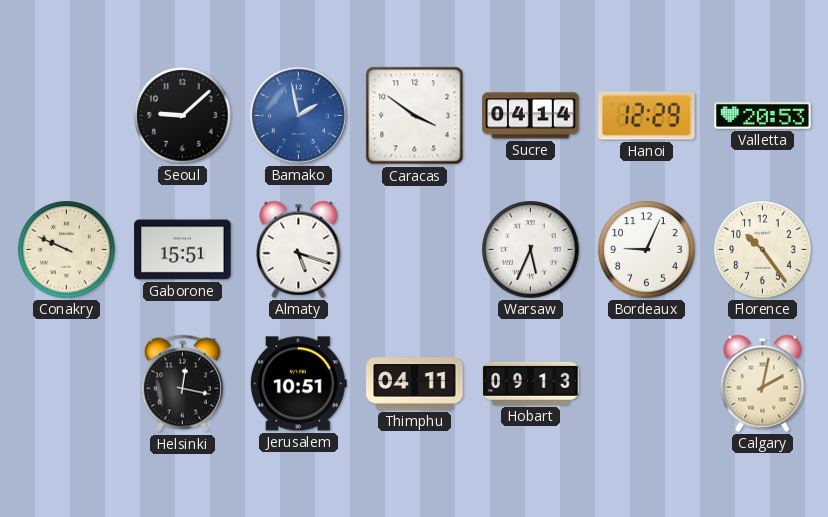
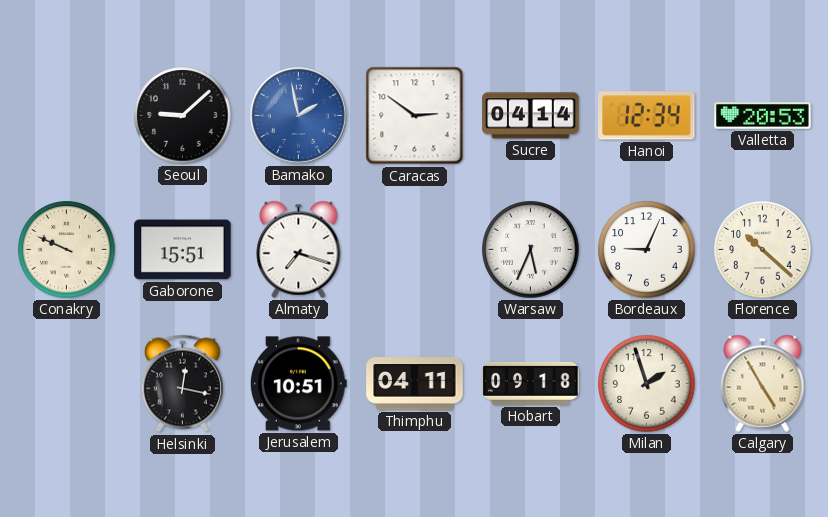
Caracas: 3:51 -> 2:51 (415, 116)
Hanoi: 12:29 -> 12:34 (647, 116)
Almaty: 5:18 -> 7:18 (299, 249)
Florence: 10:24 -> 10:22 (763, 250)
Hobart: 09:13 -> 09:18 (531, 383)
Milan: none -> 1:57 (647, 384)
Calgary: 2:02 -> 4:55 (763, 383)
